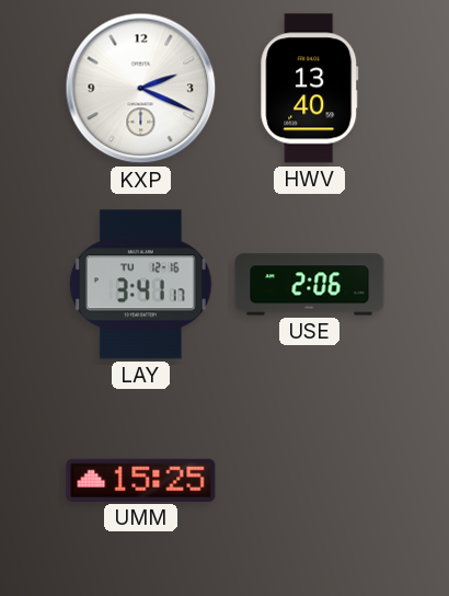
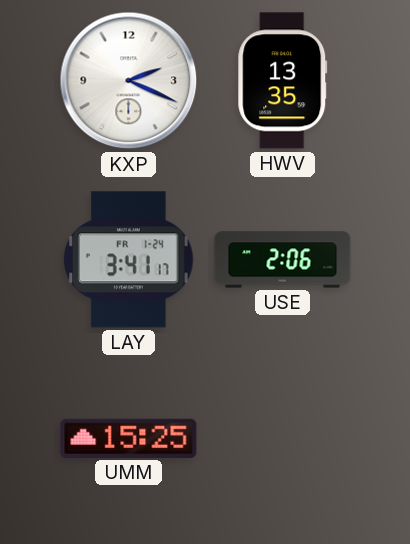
HWV: 13:40 -> 13:35 (283, 81)
LAY date: TU 12-16 -> FR 1-24 (129, 260)
